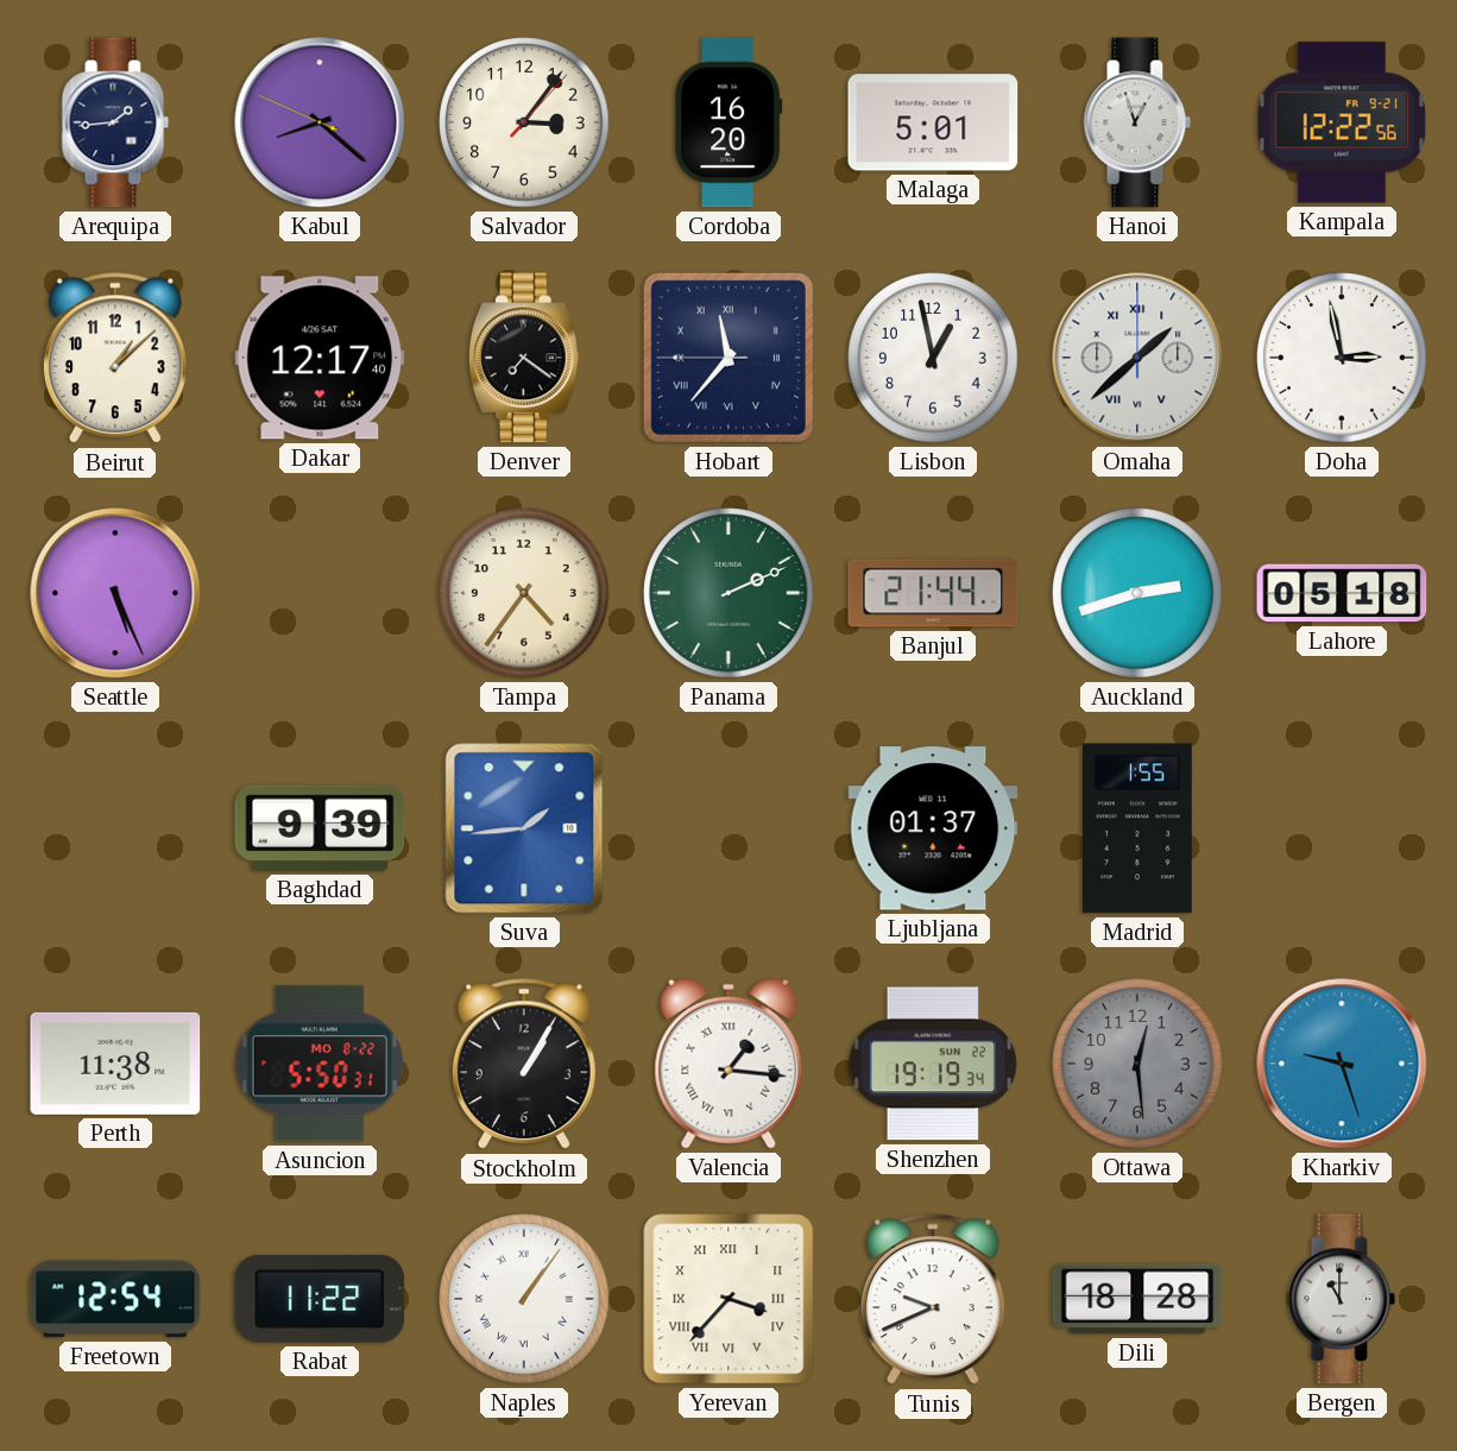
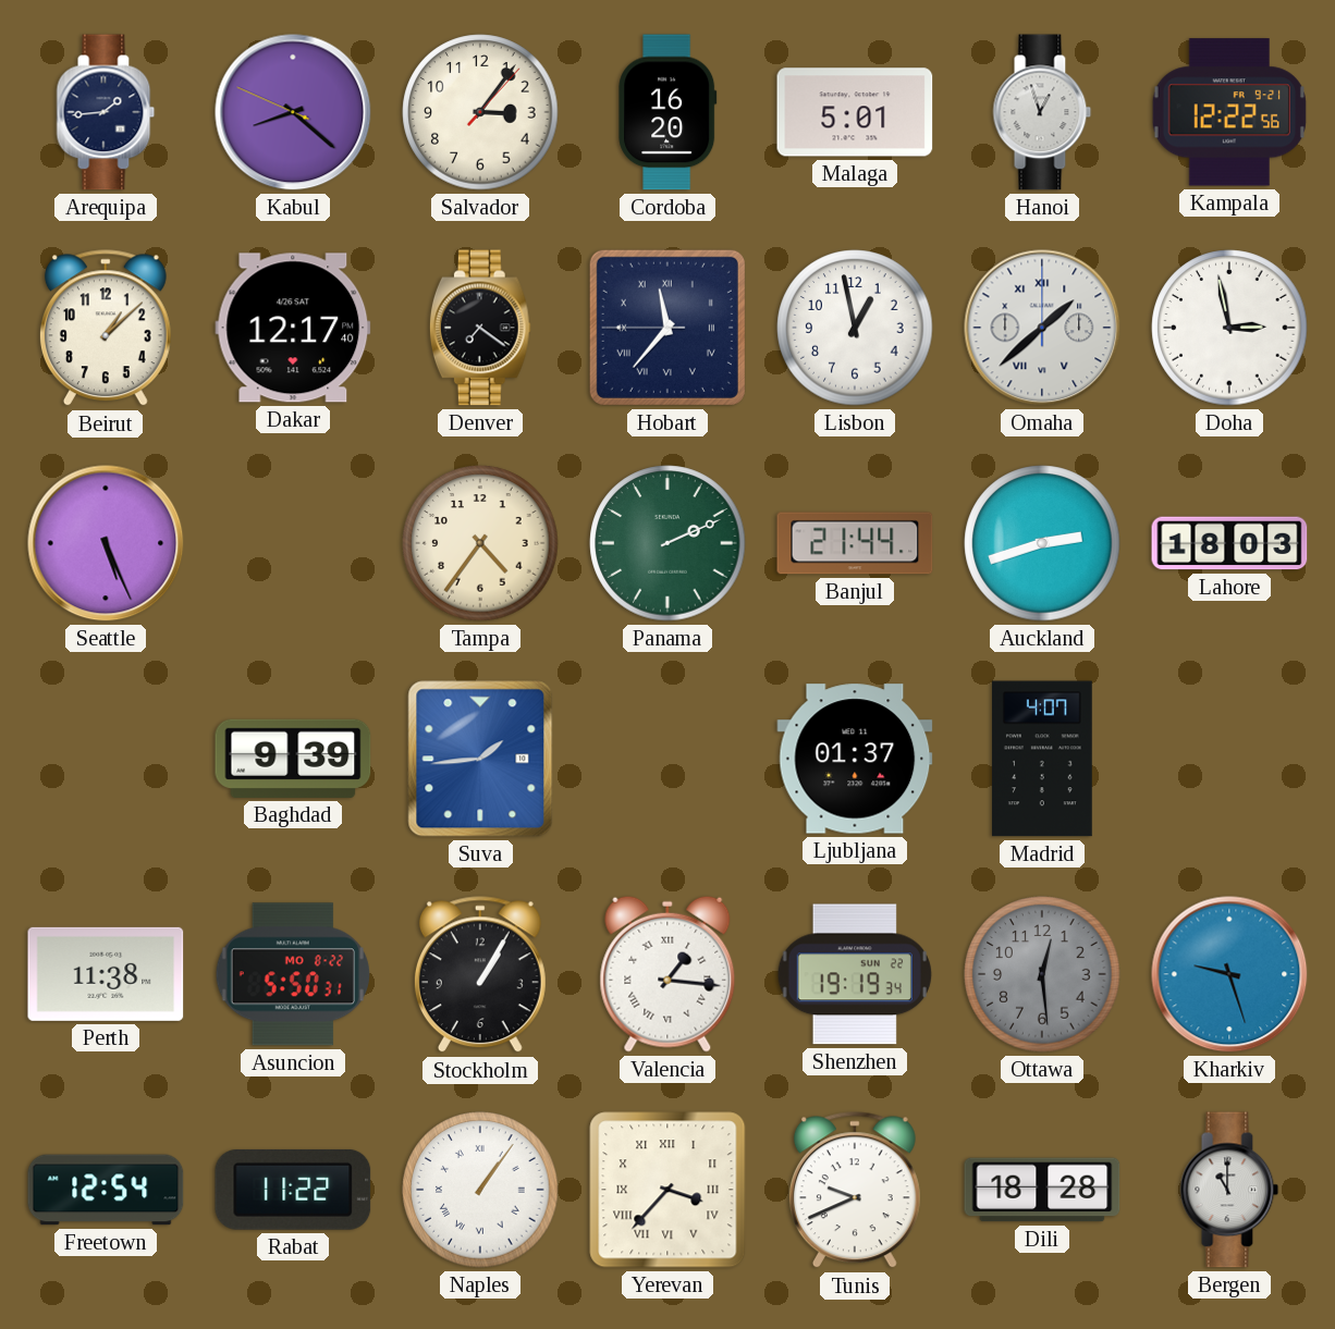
Lahore: 05:18 -> 18:03 (1229, 543)
Madrid: 1:55 -> 4:07 (1042, 759)
